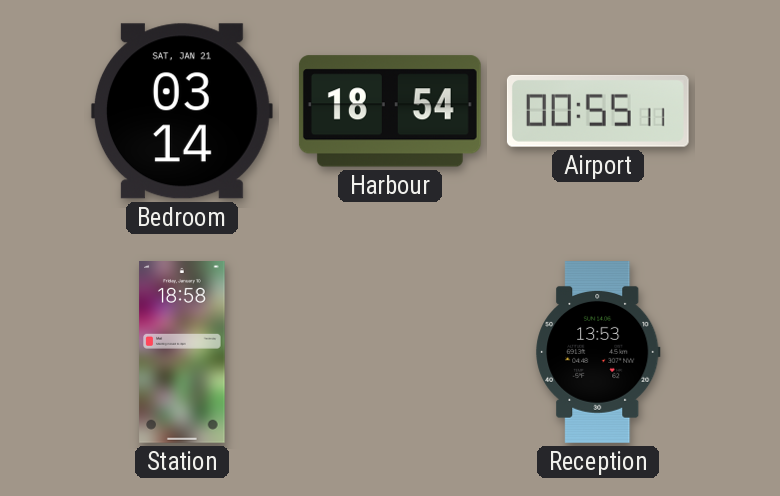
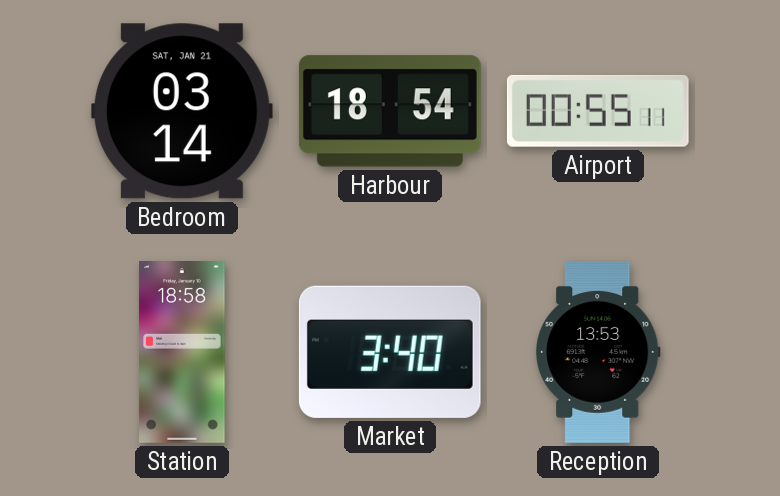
Market: none -> 3:40 (390, 352)
